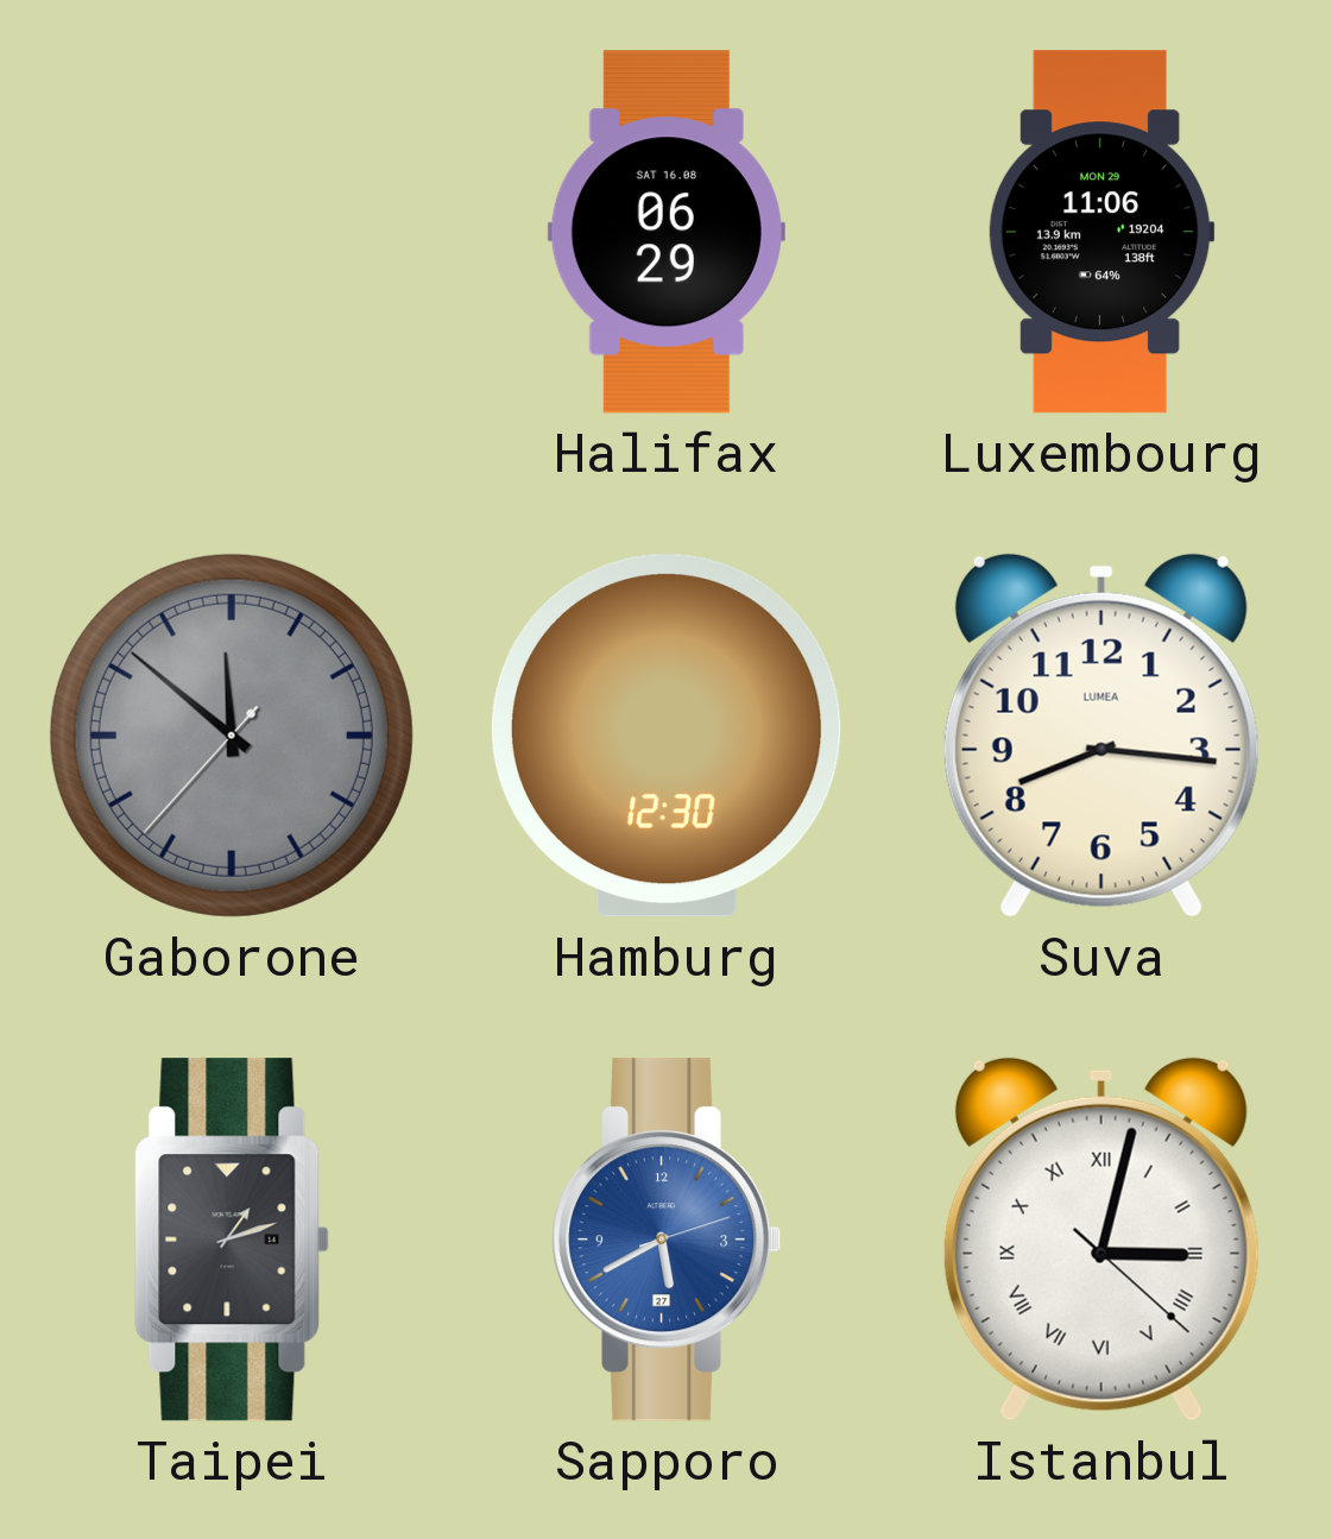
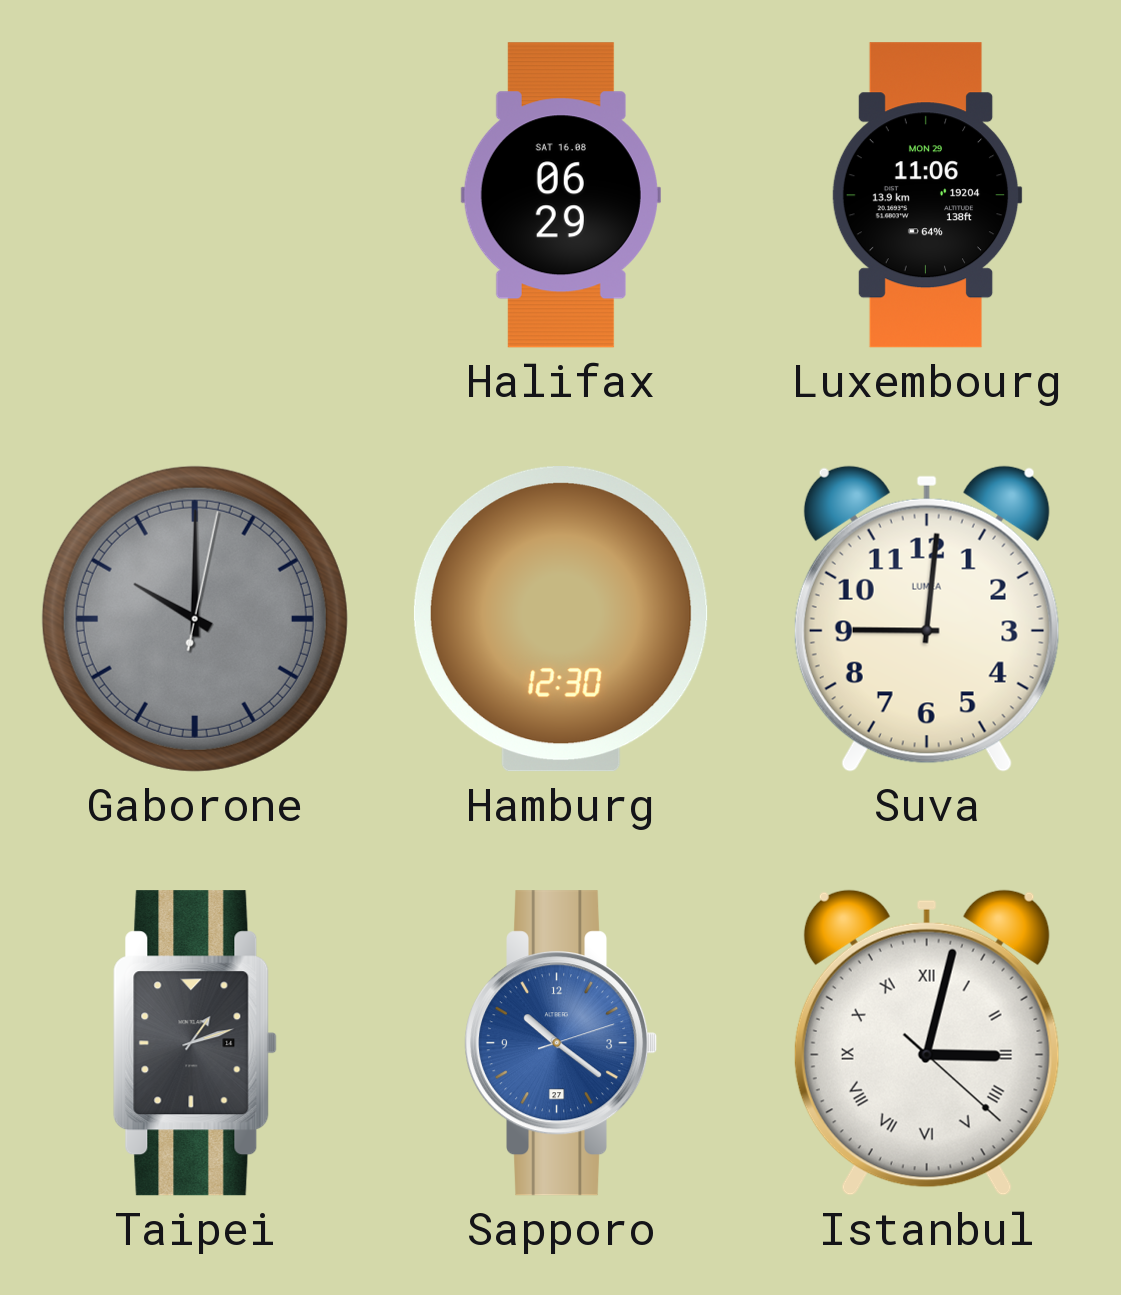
Gaborone: 11:51 -> 10:00 (195, 619)
Suva: 8:16 -> 9:01 (927, 619)
Sapporo: 5:40 -> 10:21 (562, 1043)
